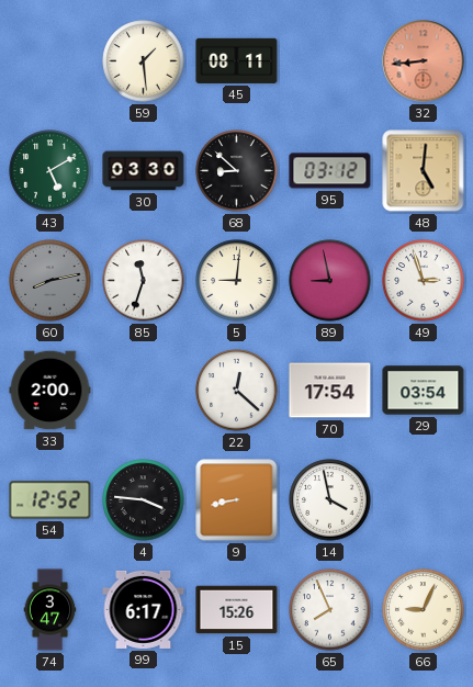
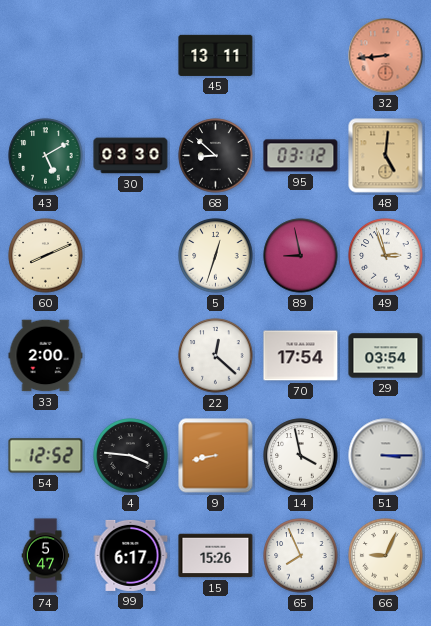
59: 1:29 -> none (144, 61)
45: 08:11 -> 13:11 (216, 55)
60: 8:13 -> 8:11 (46, 256)
60 dial: grey -> cream (46, 256)
85: 11:33 -> none (144, 281)
5: 9:01 -> 12:33 (216, 256)
51: none -> 3:15 (386, 456)
74: 3:47 -> 5:47 (46, 556)
